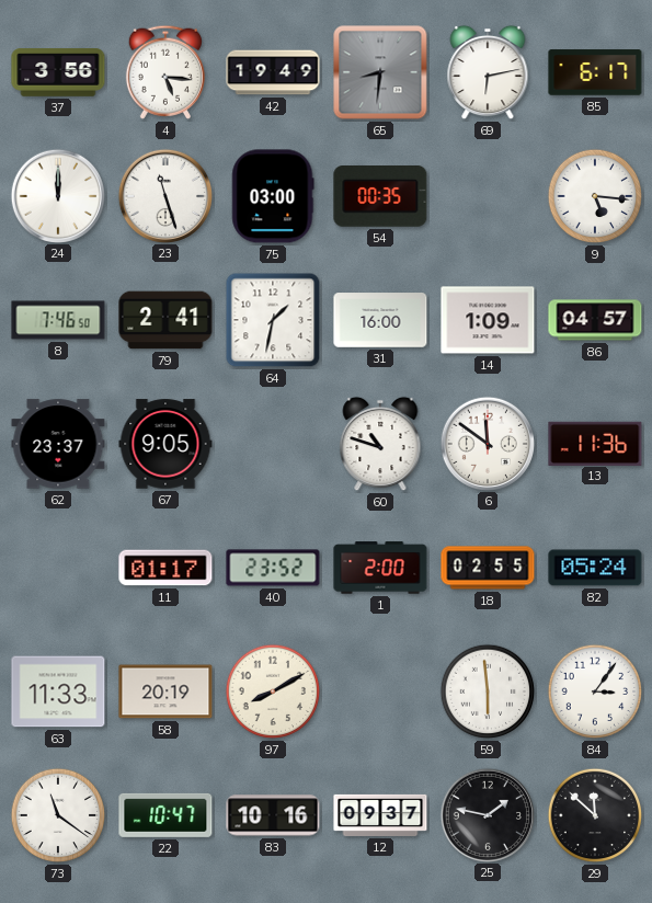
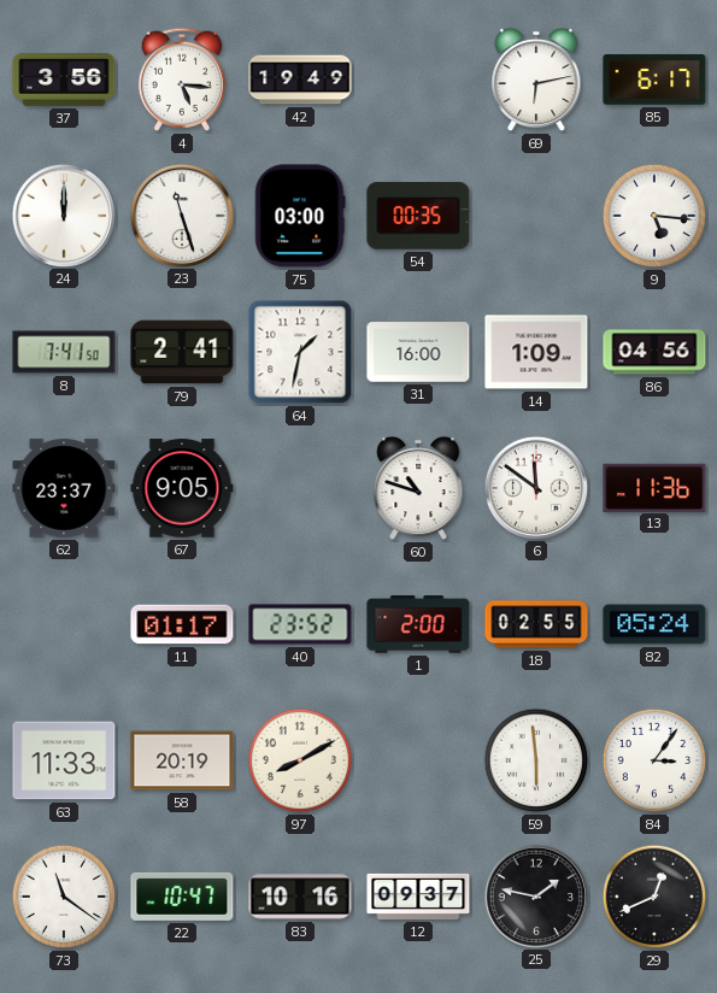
65: 8:31 -> none (380, 72)
8: 7:46 -> 7:41 (64, 352)
86: 04:57 -> 04:56 (654, 352)
29: 11:52 -> 12:41 (654, 897)
